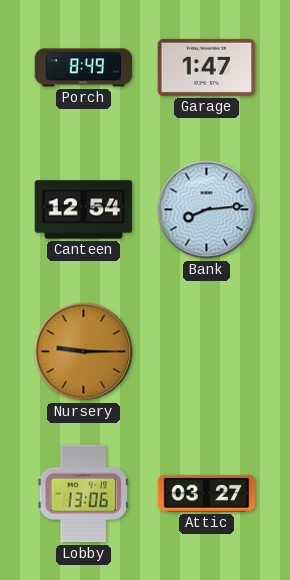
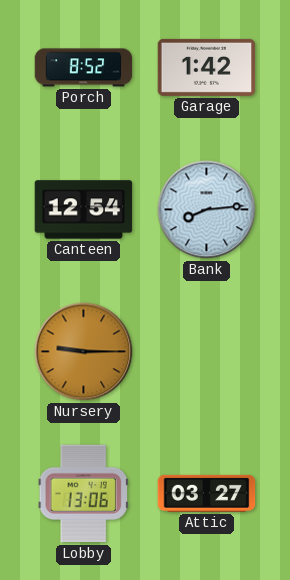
Porch: 8:49 -> 8:52 (84, 68)
Garage: 1:47 -> 1:42 (207, 67)
